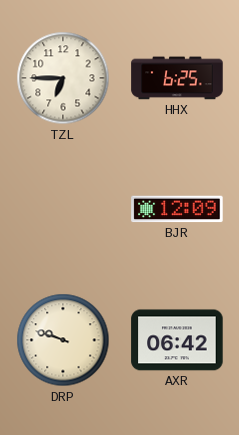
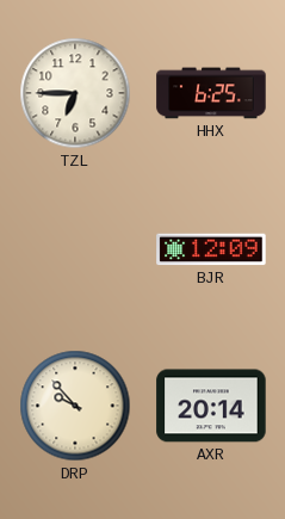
DRP: 9:48 -> 9:53 (75, 406)
AXR: 06:42 -> 20:14 (211, 406)
